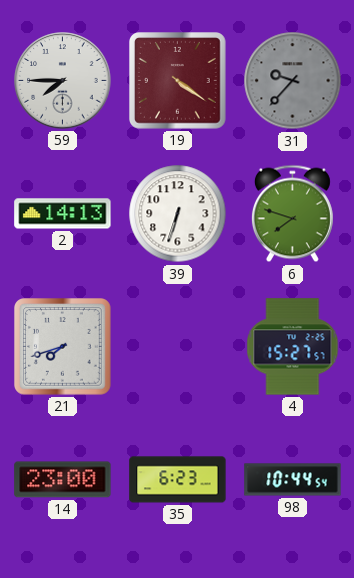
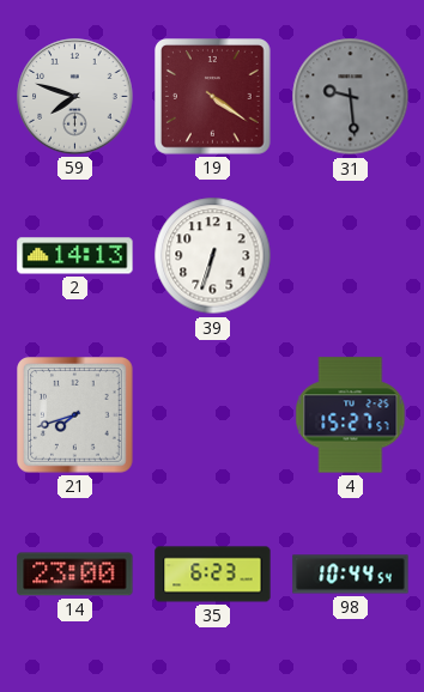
59: 7:45 -> 7:48 (75, 97)
31: 9:37 -> 9:29 (351, 97)
6: 7:48 -> none (292, 214)
